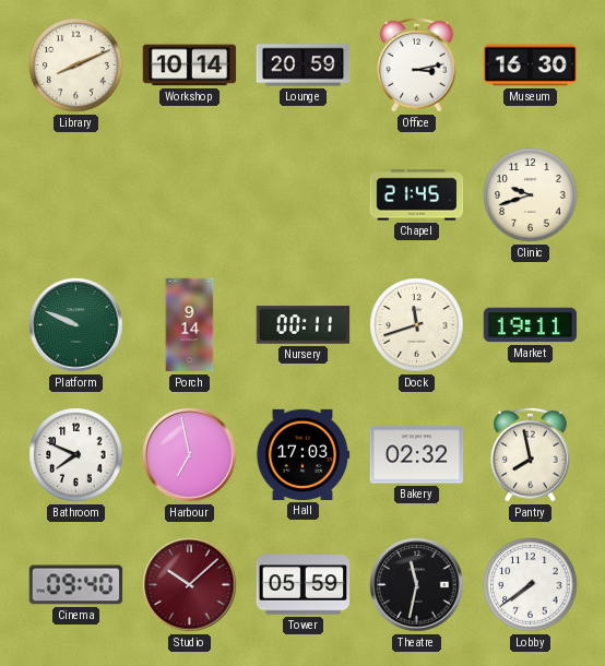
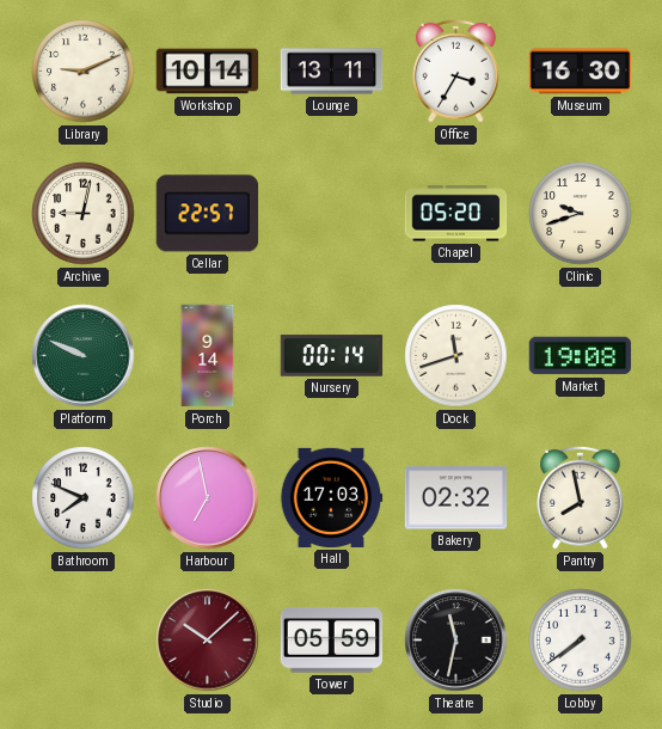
Library: 8:11 -> 9:11 (84, 72)
Lounge: 20:59 -> 13:11 (332, 72)
Office: 3:13 -> 3:35 (456, 71)
Archive: none -> 9:02 (84, 214)
Cellar: none -> 22:57 (208, 214)
Chapel: 21:45 -> 05:20 (456, 214)
Nursery: 00:11 -> 00:14 (332, 356)
Market: 19:11 -> 19:08 (581, 356)
Cinema: 09:40 -> none (76, 585)
